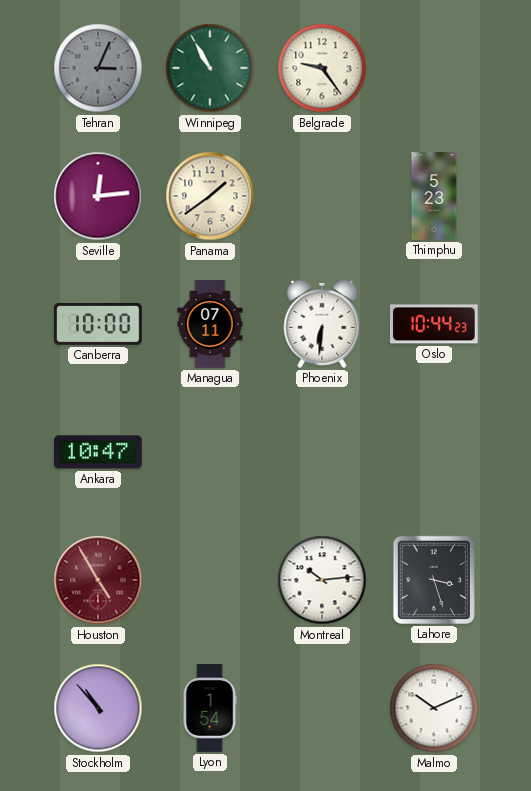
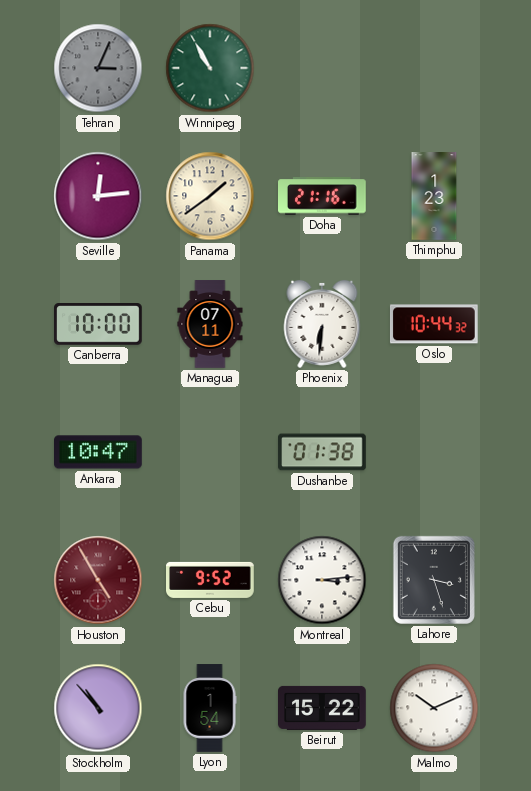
Belgrade: 9:24 -> none (322, 68)
Doha: none -> 21:16 (323, 196)
Thimphu: 5:23 -> 1:23 (434, 196)
Oslo: 10:44:23 -> 10:44:32 (434, 324)
Dushanbe: none -> 01:38 (322, 452)
Cebu: none -> 9:52 (211, 580)
Montreal: 10:14 -> 3:14 (322, 580)
Beirut: none -> 15:22 (322, 708)
